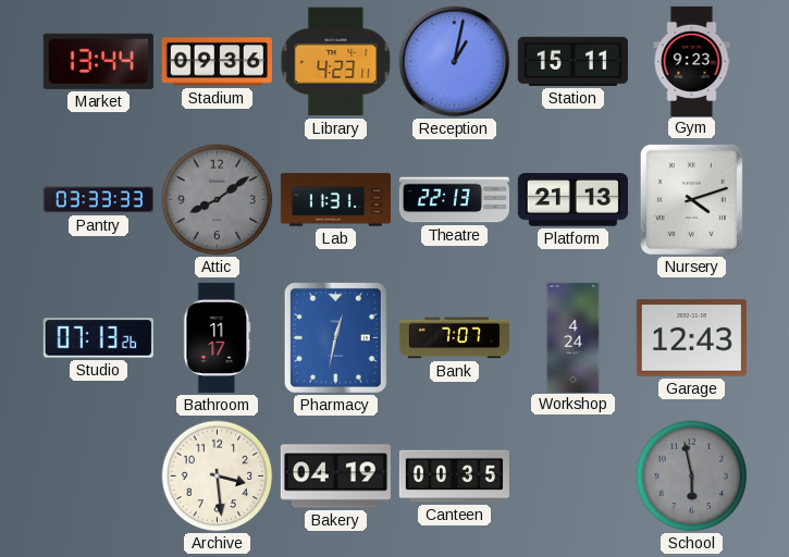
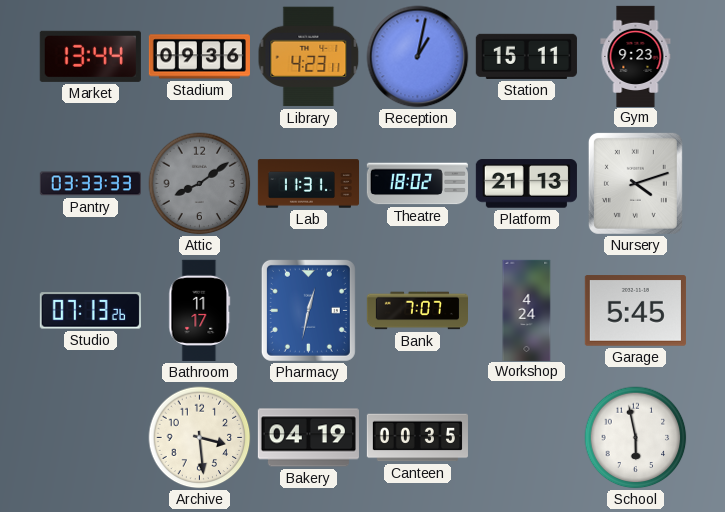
Theatre: 22:13 -> 18:02 (417, 184)
Garage: 12:43 -> 5:45 (635, 311)
School dial: grey -> white (636, 438)
